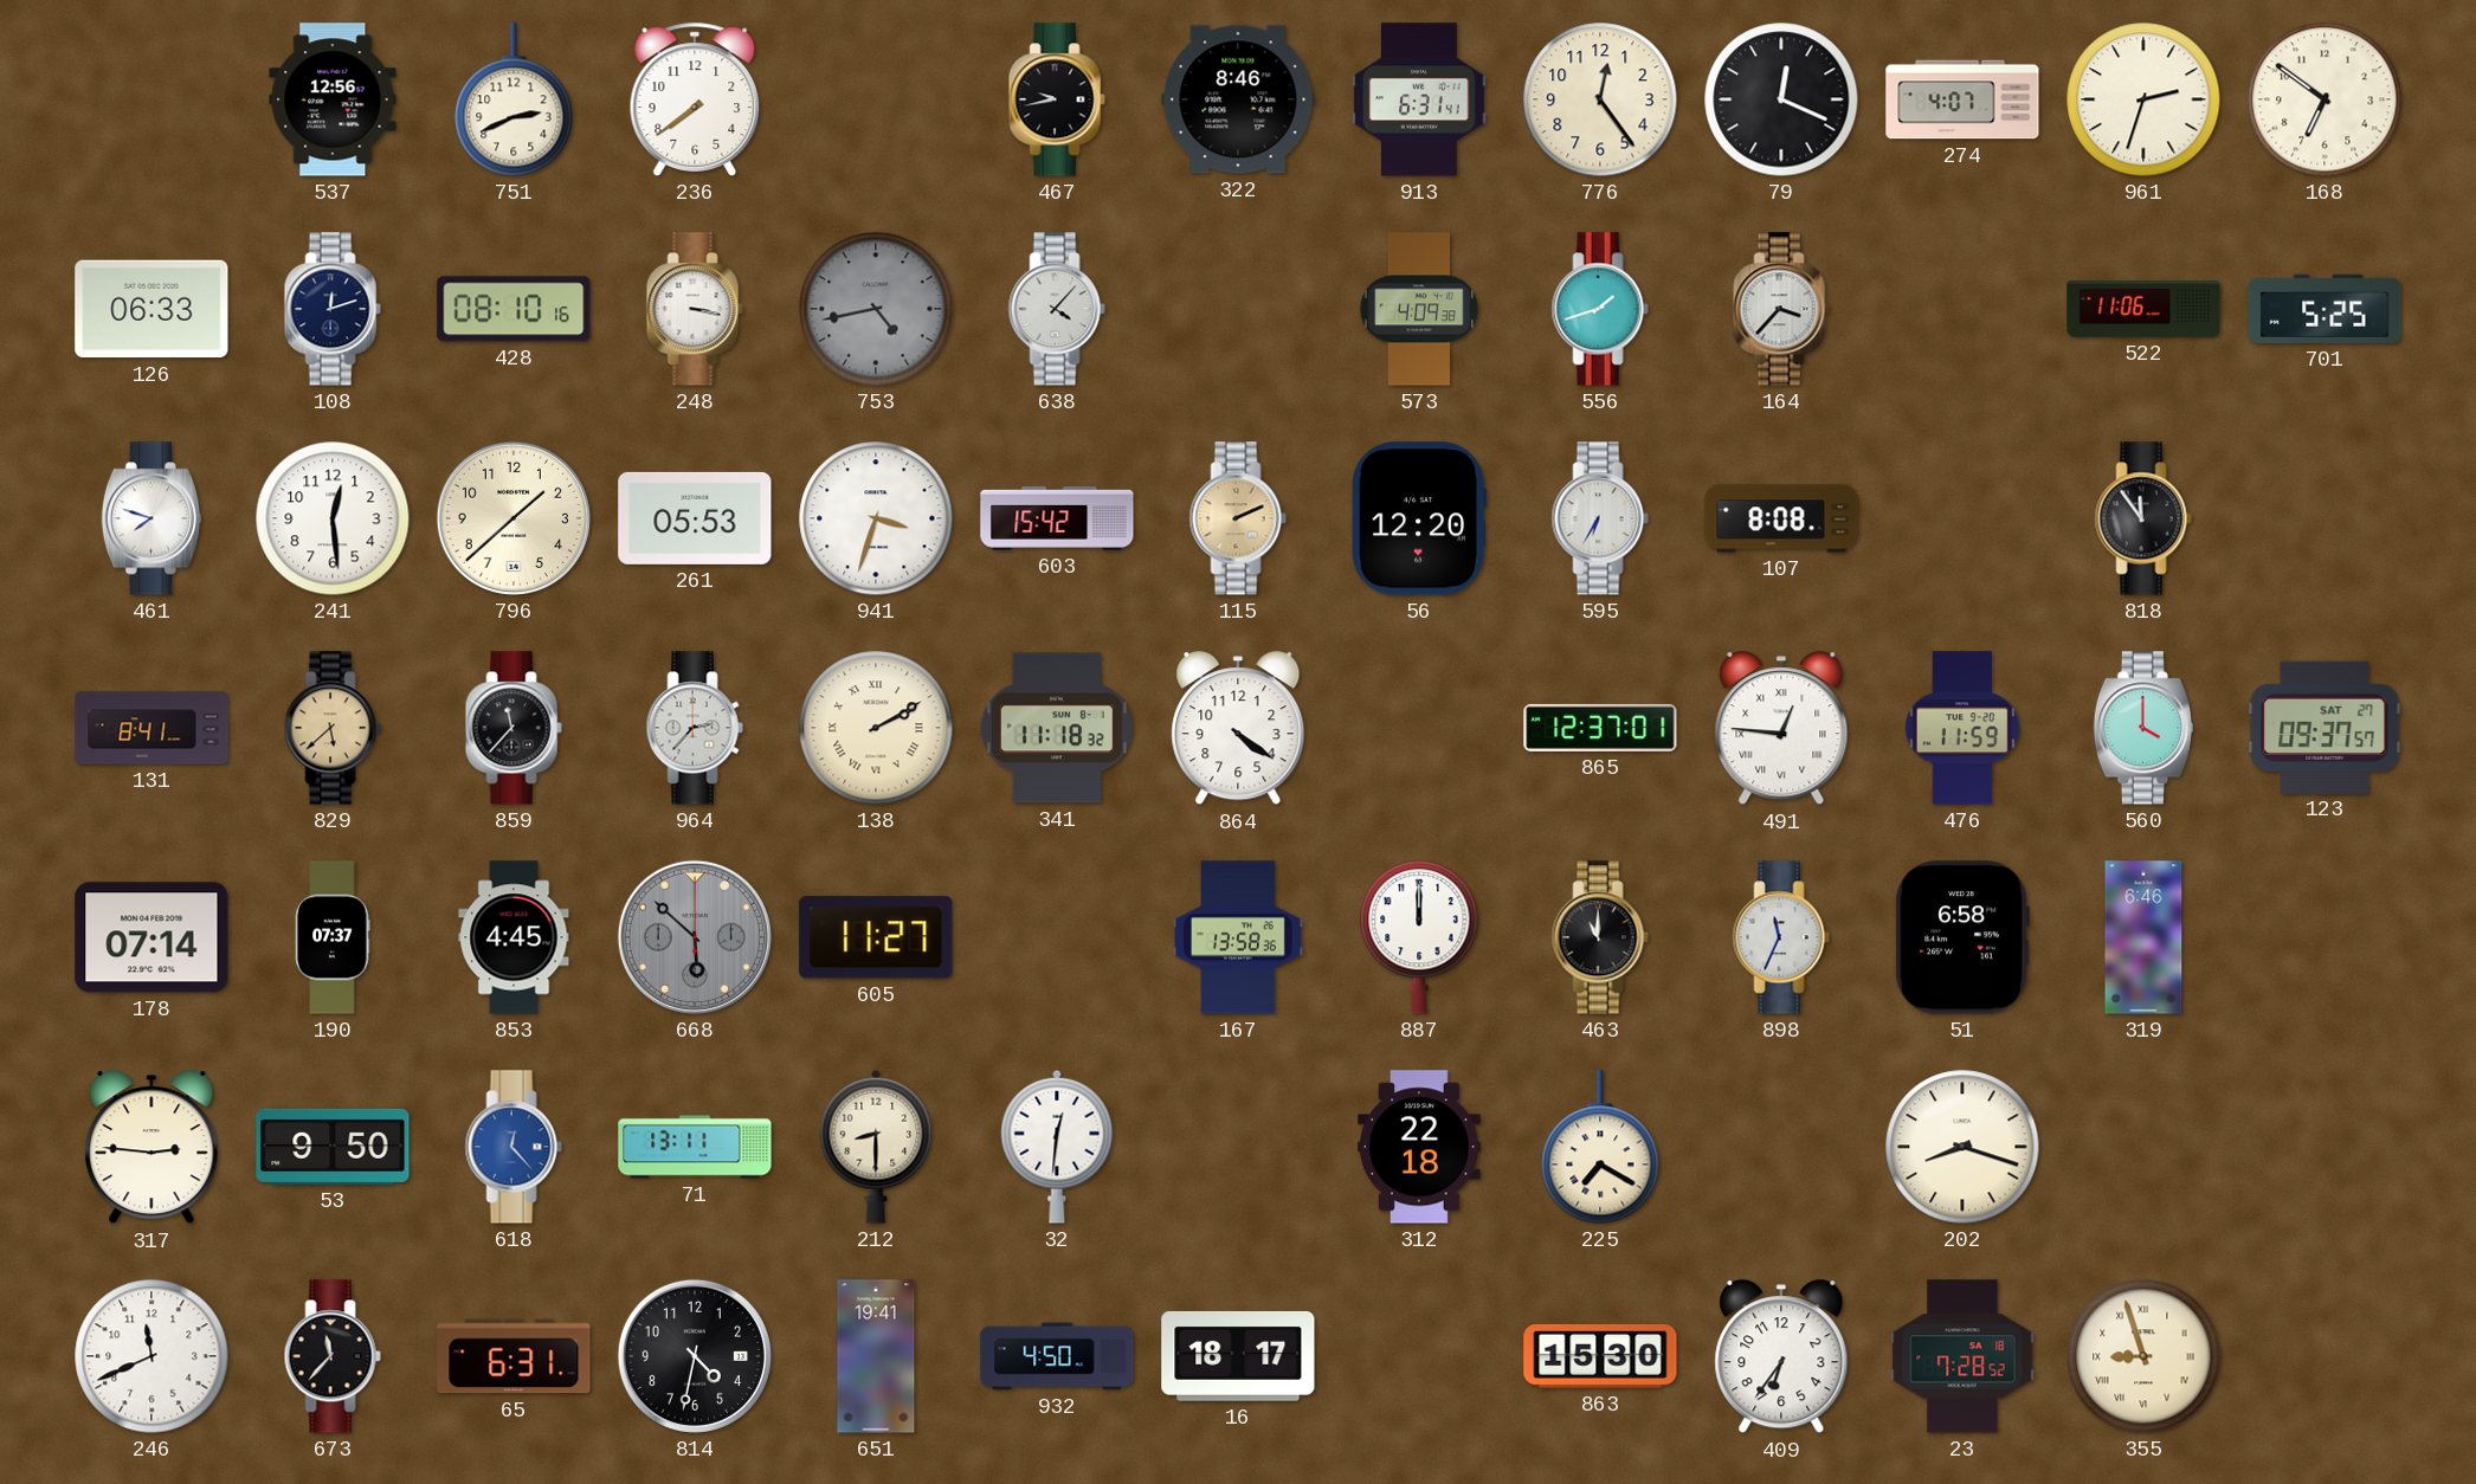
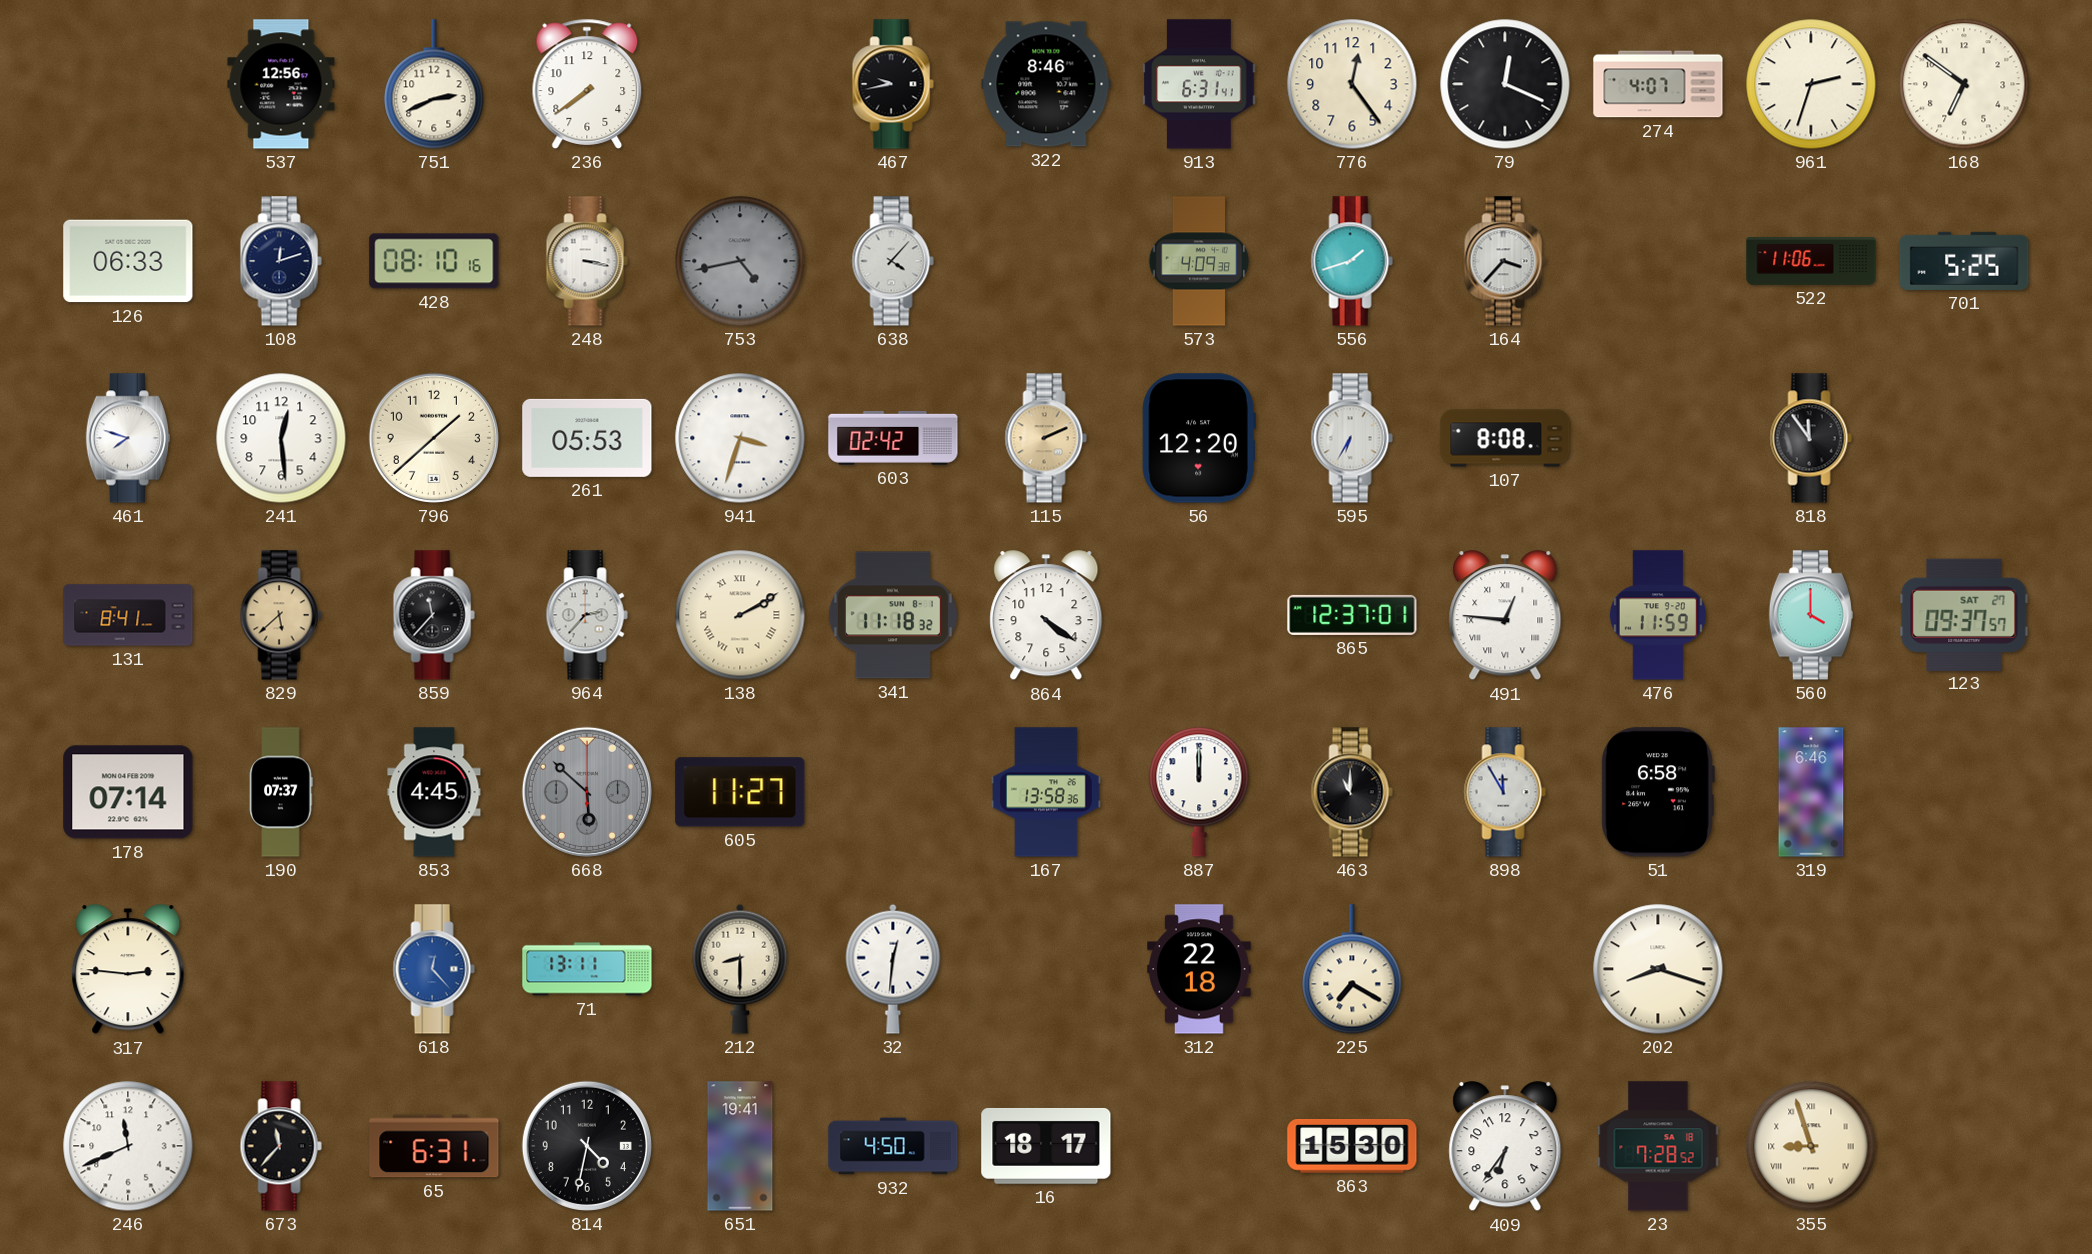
603: 15:42 -> 02:42 (893, 438)
898: 11:34 -> 11:55 (1505, 792)
53: 9:50 -> none (333, 1147)
